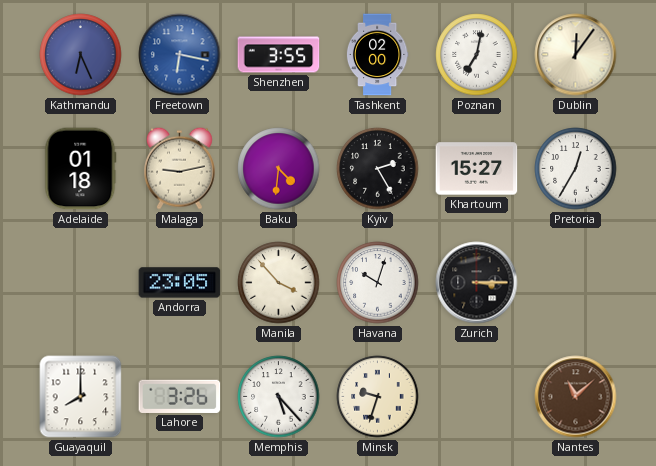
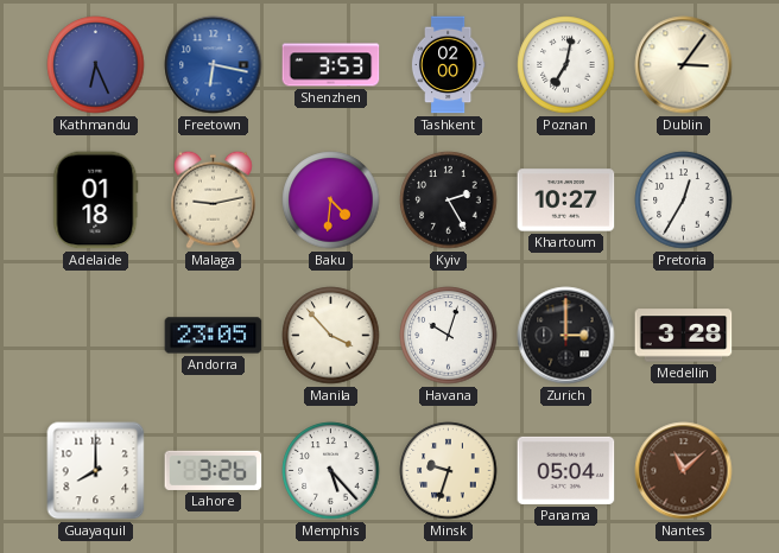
Shenzhen: 3:55 -> 3:53 (331, 65)
Dublin: 12:06 -> 3:06 (684, 65)
Khartoum: 15:27 -> 10:27 (566, 201)
Zurich: 3:15 -> 3:00 (566, 336)
Medellin: none -> 3:28 (684, 336)
Panama: none -> 05:04 (566, 470)
